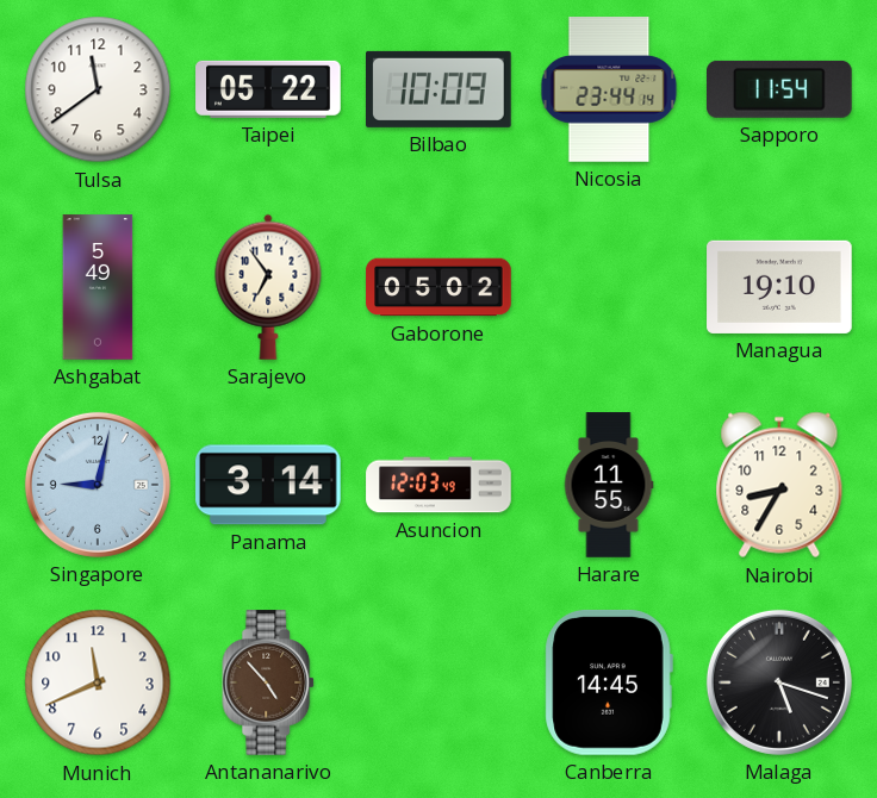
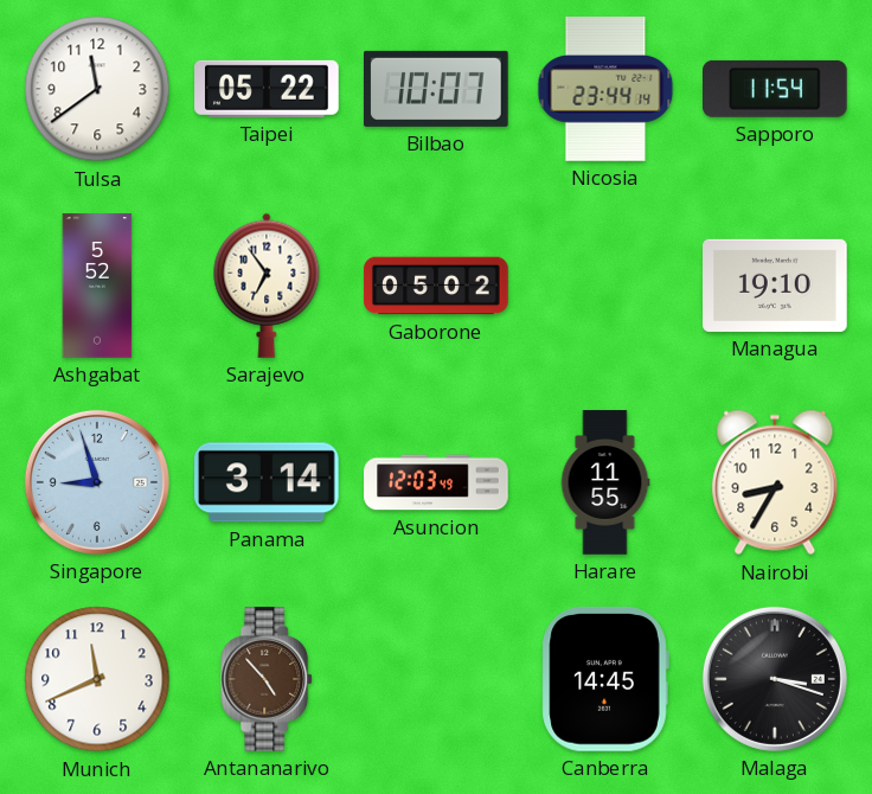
Bilbao: 10:09 -> 10:07 (437, 89)
Ashgabat: 5:49 -> 5:52 (97, 286)
Singapore: 9:02 -> 8:57 (97, 482)
Malaga: 5:18 -> 3:18 (775, 679)
